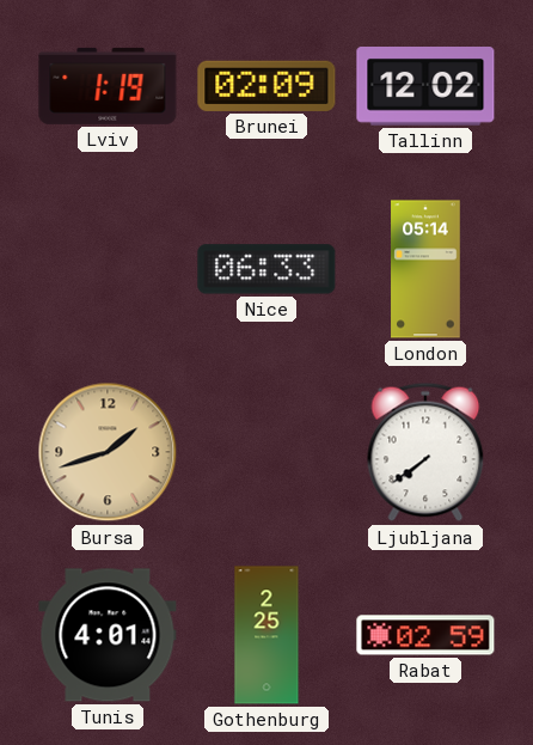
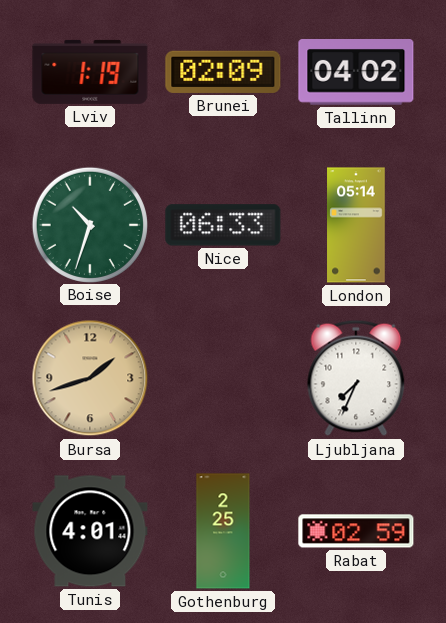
Tallinn: 12:02 -> 04:02 (356, 73)
Boise: none -> 10:33 (89, 224)
Ljubljana: 7:39 -> 7:34 (356, 378)
